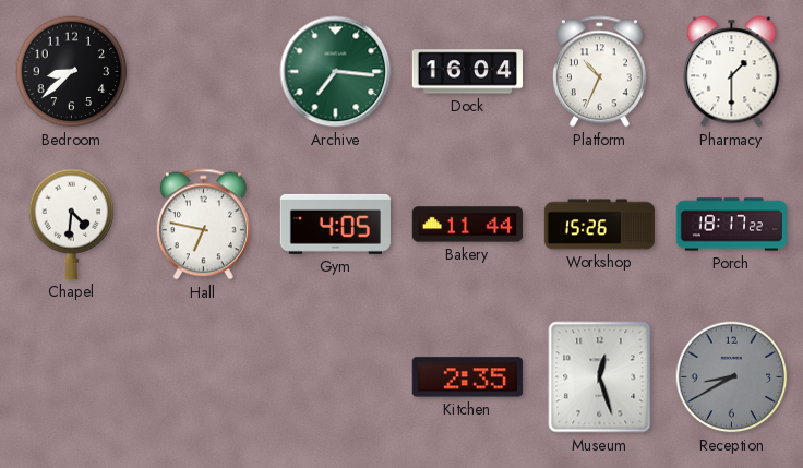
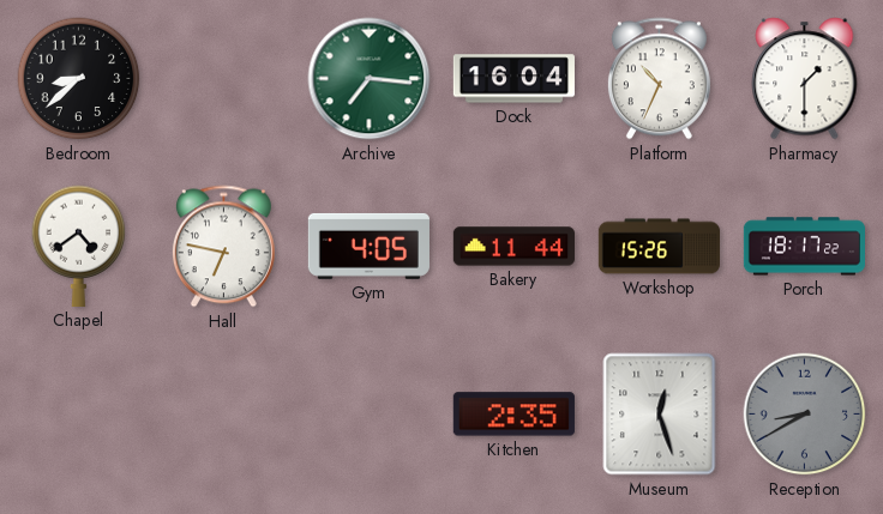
Chapel: 4:31 -> 4:39 (79, 246)
